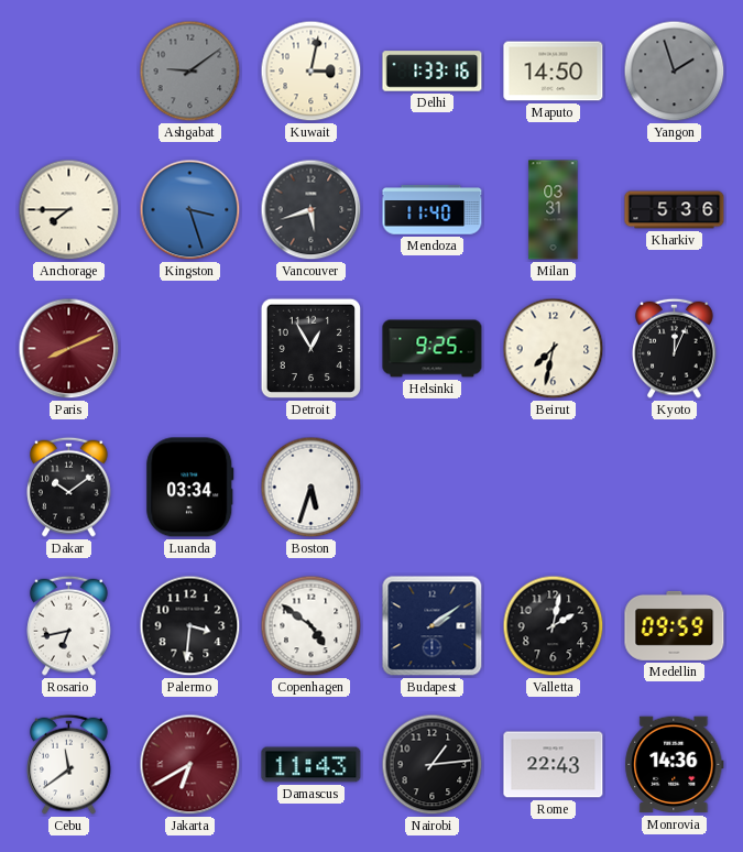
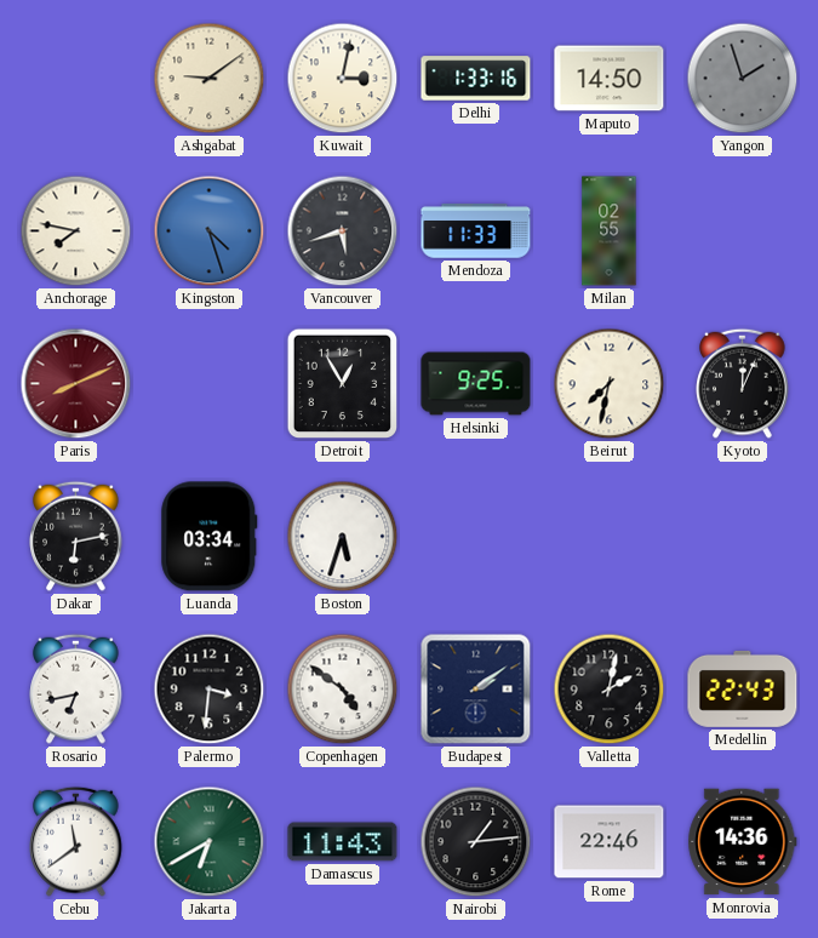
Ashgabat dial: grey -> cream (210, 79)
Anchorage: 7:45 -> 7:47 (76, 231)
Kingston: 3:27 -> 4:27 (210, 231)
Mendoza: 11:40 -> 11:33 (476, 231)
Milan: 03:31 -> 02:55 (610, 231)
Kharkiv: 5:36 -> none (675, 210)
Dakar: 10:09 -> 6:13 (76, 536)
Medellin: 09:59 -> 22:43 (743, 688)
Jakarta dial: burgundy -> green (210, 842)
Rome: 22:43 -> 22:46 (610, 842)
